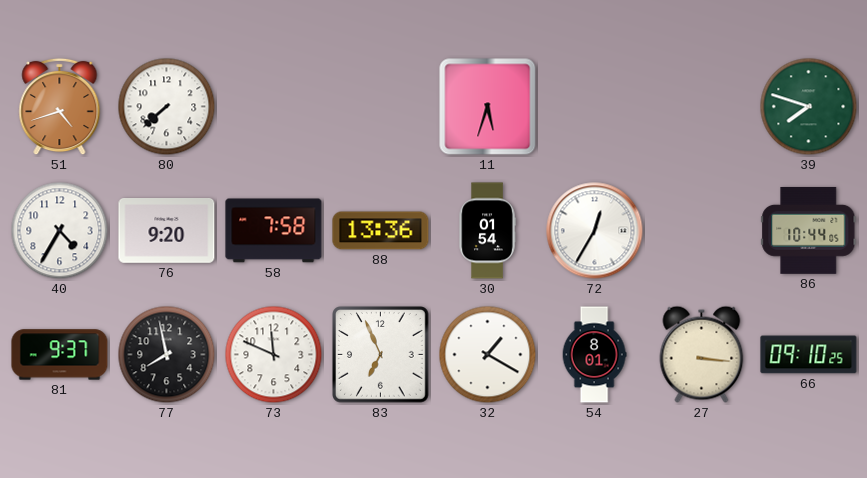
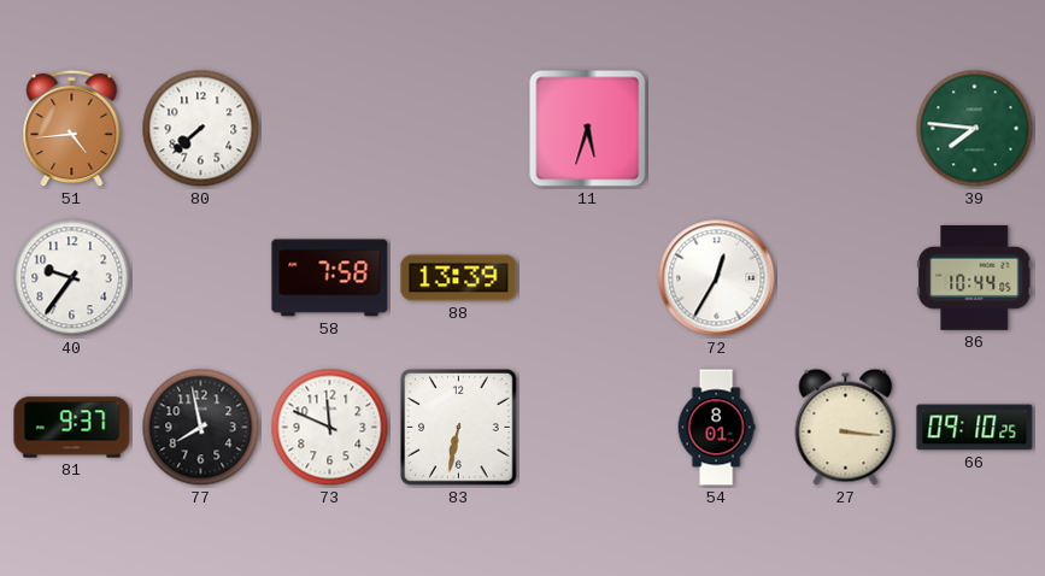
51: 4:42 -> 4:44 (72, 129)
39: 7:48 -> 7:46 (975, 129)
40: 4:35 -> 9:36 (72, 278)
76: 9:20 -> none (167, 231)
88: 13:36 -> 13:39 (459, 278)
30: 01:54 -> none (487, 231)
83: 6:56 -> 6:32 (459, 428)
32: 1:20 -> none (488, 355)
